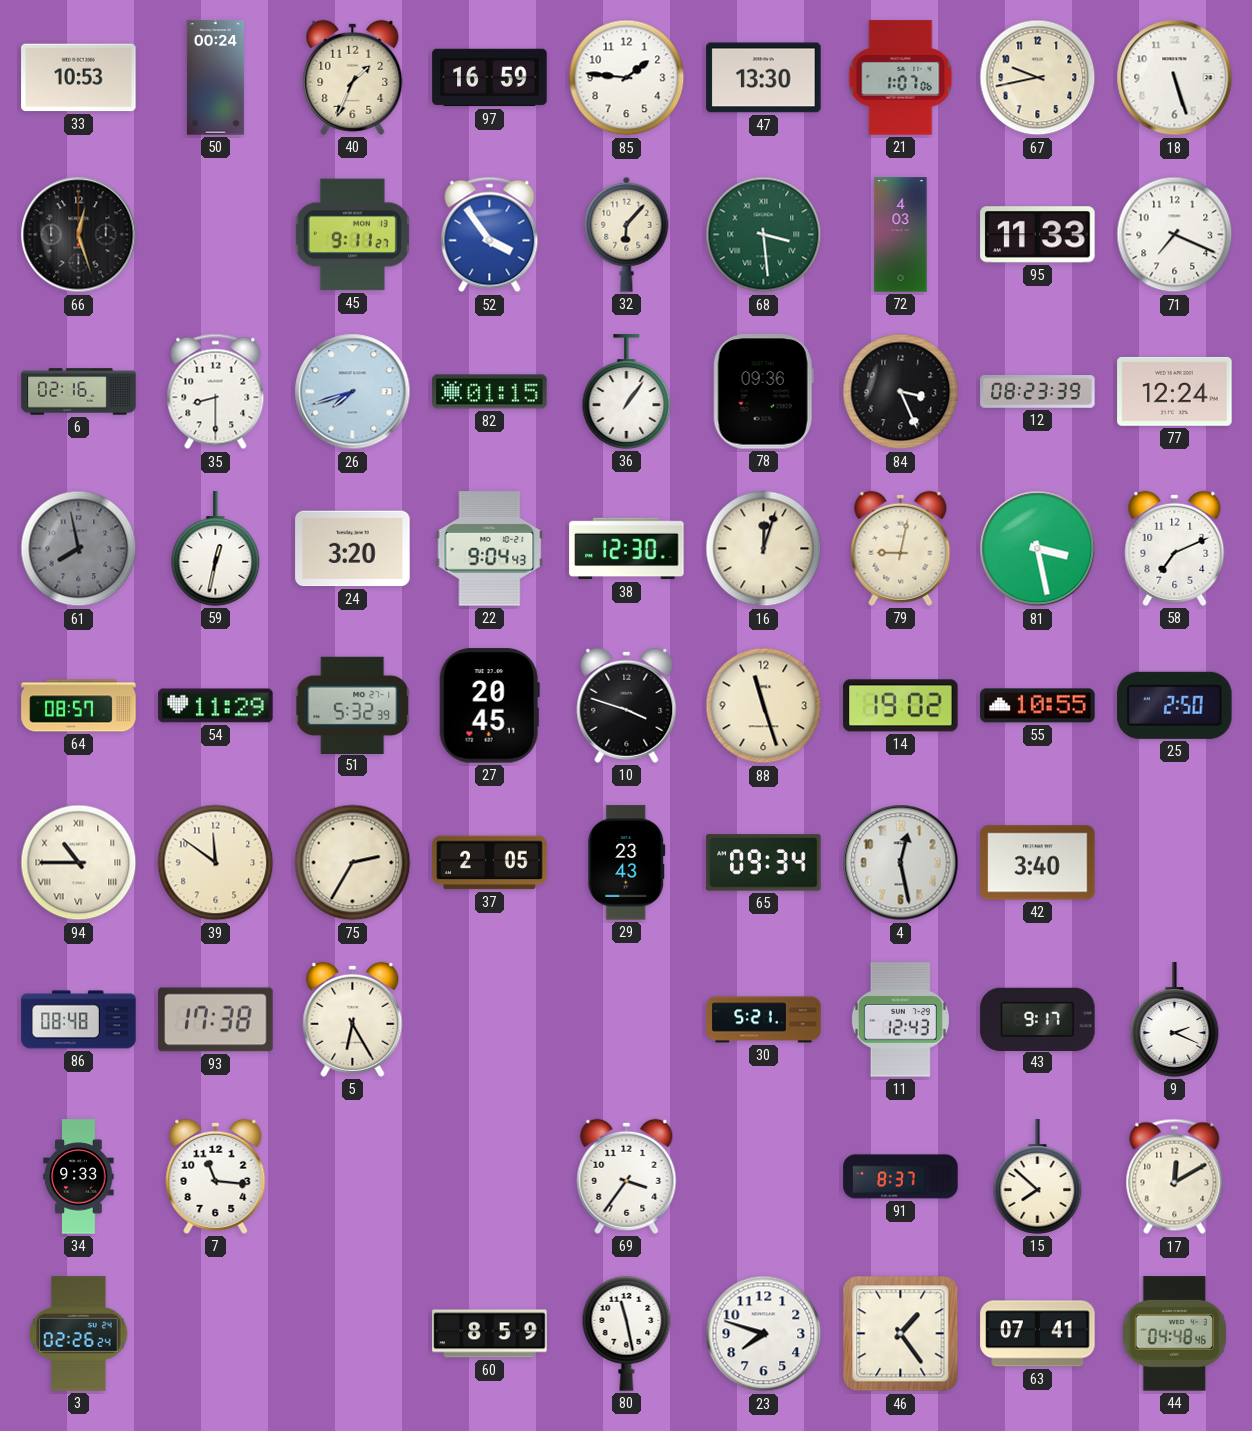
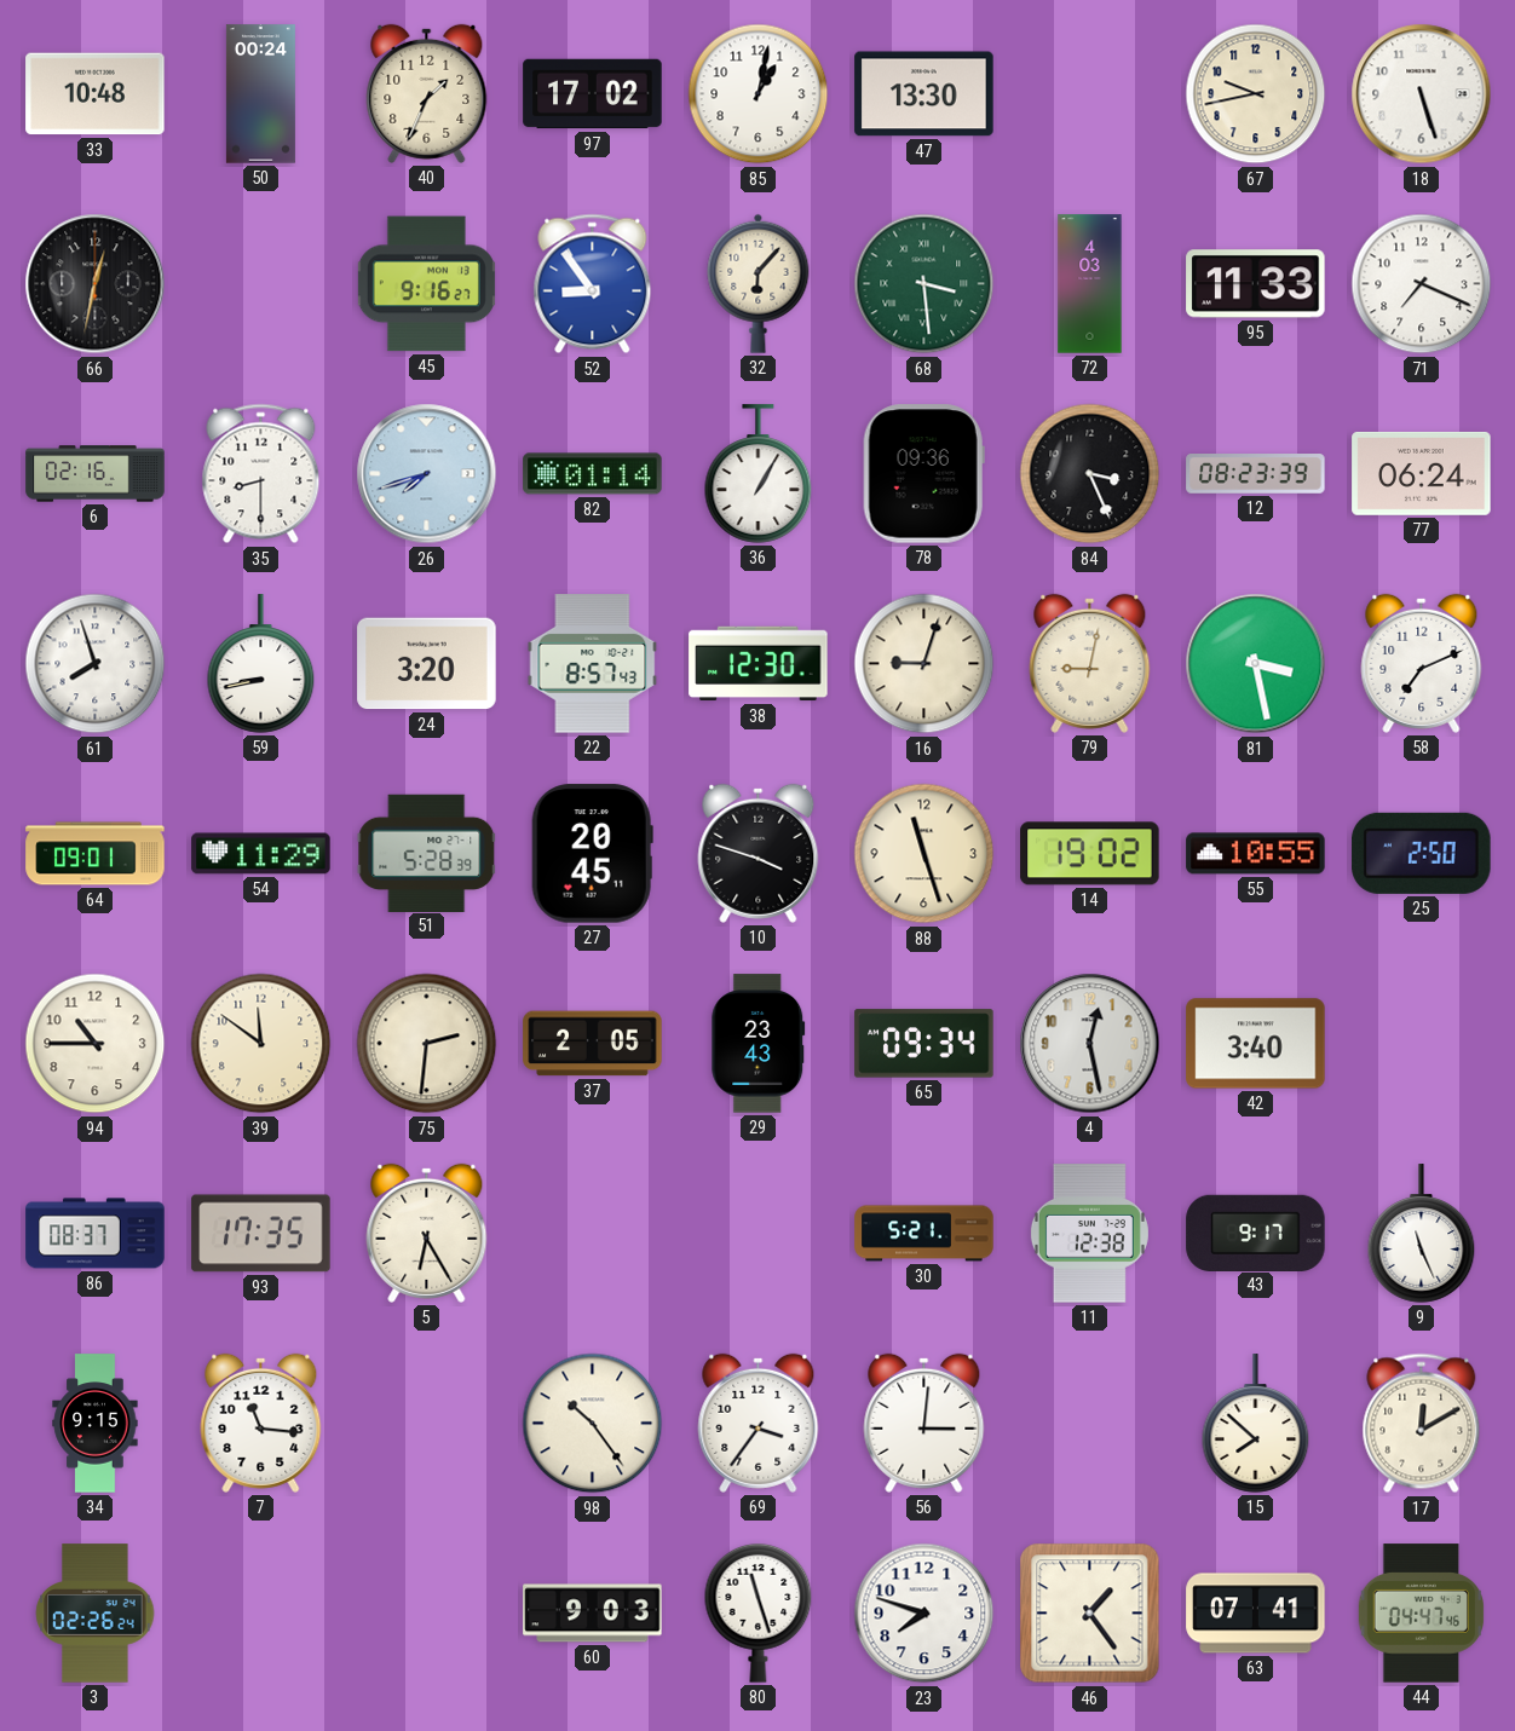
33: 10:53 -> 10:48 (96, 94)
97: 16:59 -> 17:02 (593, 94)
85: 1:46 -> 1:02 (759, 94)
21: 1:07 -> none (901, 78)
66: 12:27 -> 12:32 (96, 284)
45: 9:11 -> 9:16 (426, 284)
52: 3:54 -> 8:54 (593, 284)
82: 01:15 -> 01:14 (593, 474)
36: 1:06 -> 1:05 (759, 474)
77: 12:24 -> 06:24 (1422, 473)
61: 7:58 -> 7:57 (96, 664)
61 dial: grey -> white (96, 664)
59: 12:32 -> 8:43 (261, 664)
22: 9:04 -> 8:57 (593, 664)
16: 12:03 -> 9:03 (924, 664)
64: 08:57 -> 09:01 (96, 854)
51: 5:32 -> 5:28 (427, 853)
94 numerals: Roman -> Arabic (96, 1044)
75: 2:35 -> 2:31 (427, 1044)
86: 08:48 -> 08:37 (96, 1234)
93: 17:38 -> 17:35 (261, 1234)
11: 12:43 -> 12:38 (1089, 1234)
9: 2:19 -> 11:26 (1422, 1234)
34: 9:33 -> 9:15 (96, 1424)
98: none -> 10:24 (593, 1424)
56: none -> 3:01 (924, 1423)
91: 8:37 -> none (901, 1177)
60: 8:59 -> 9:03 (593, 1614)
80: 11:28 -> 11:27 (759, 1612)
44: 04:48 -> 04:47 (1421, 1614)
